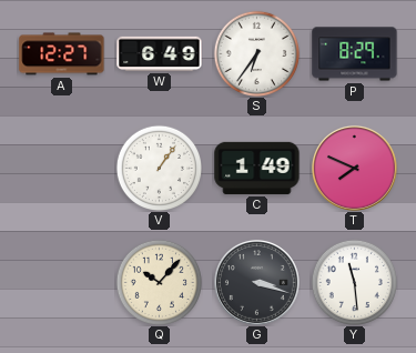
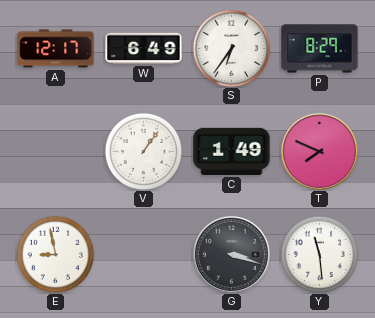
A: 12:27 -> 12:17 (56, 49)
E: none -> 8:58 (55, 254)
Q: 10:07 -> none (159, 282)
